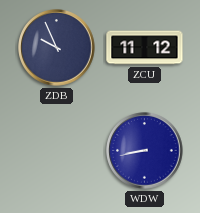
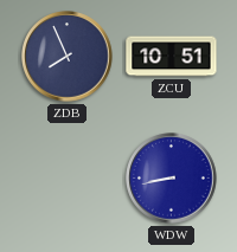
ZDB: 9:56 -> 7:56 (68, 57)
ZCU: 11:12 -> 10:51 (172, 57)
